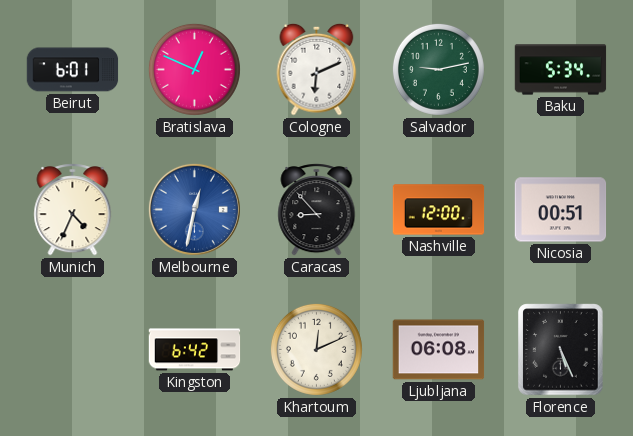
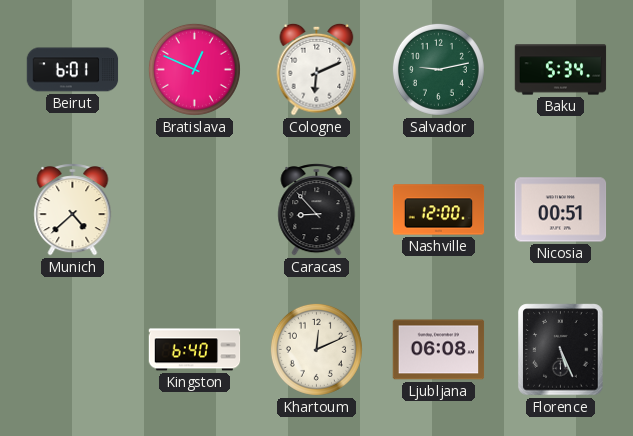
Munich: 4:34 -> 4:38 (73, 210)
Melbourne: 12:32 -> none (194, 209)
Kingston: 6:42 -> 6:40 (195, 350)
